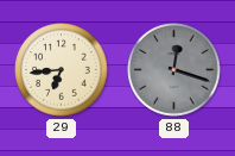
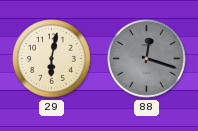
29: 6:44 -> 6:02 (52, 59)
